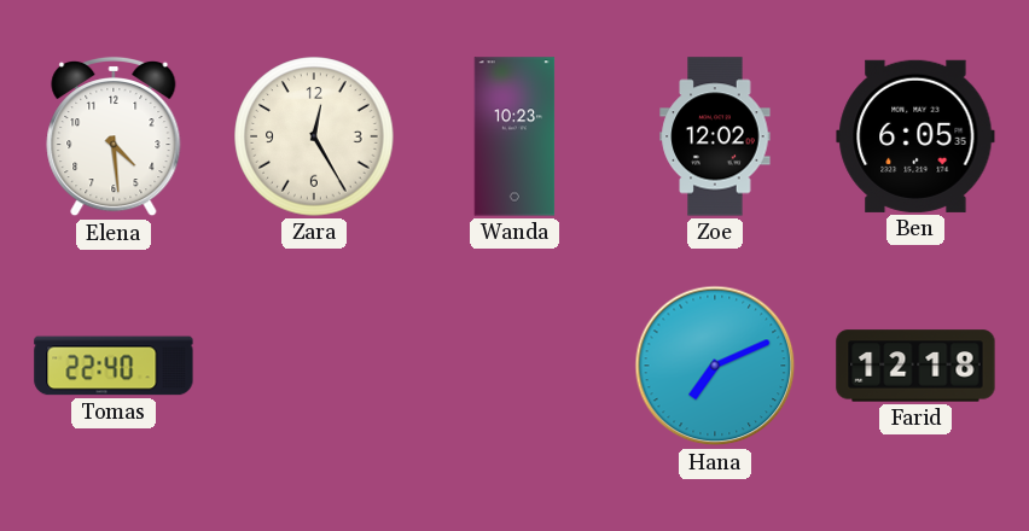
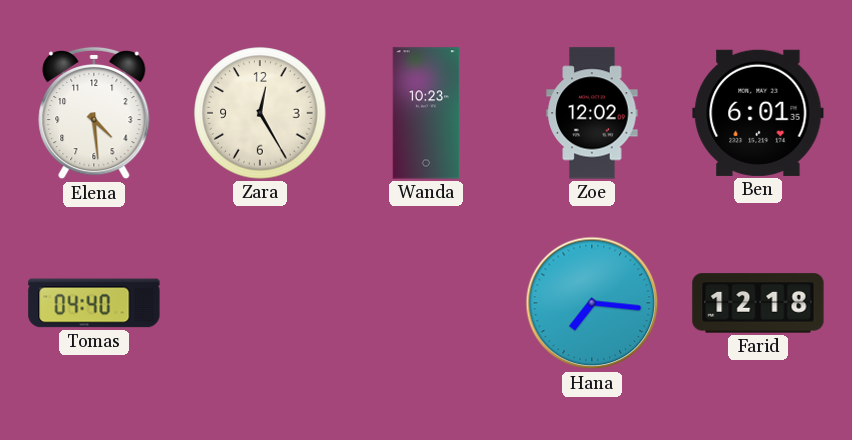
Ben: 6:05 -> 6:01 (758, 113)
Tomas: 22:40 -> 04:40 (94, 303)
Hana: 7:11 -> 7:16 (592, 303)
